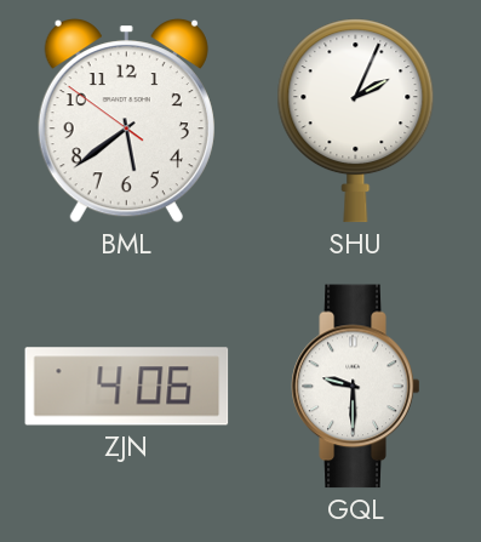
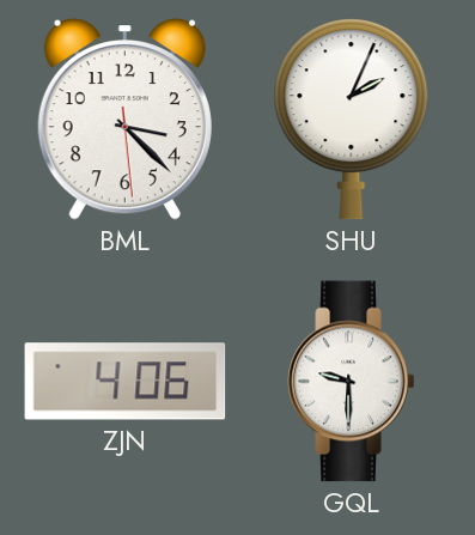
BML: 5:38 -> 3:22 (124, 120)
